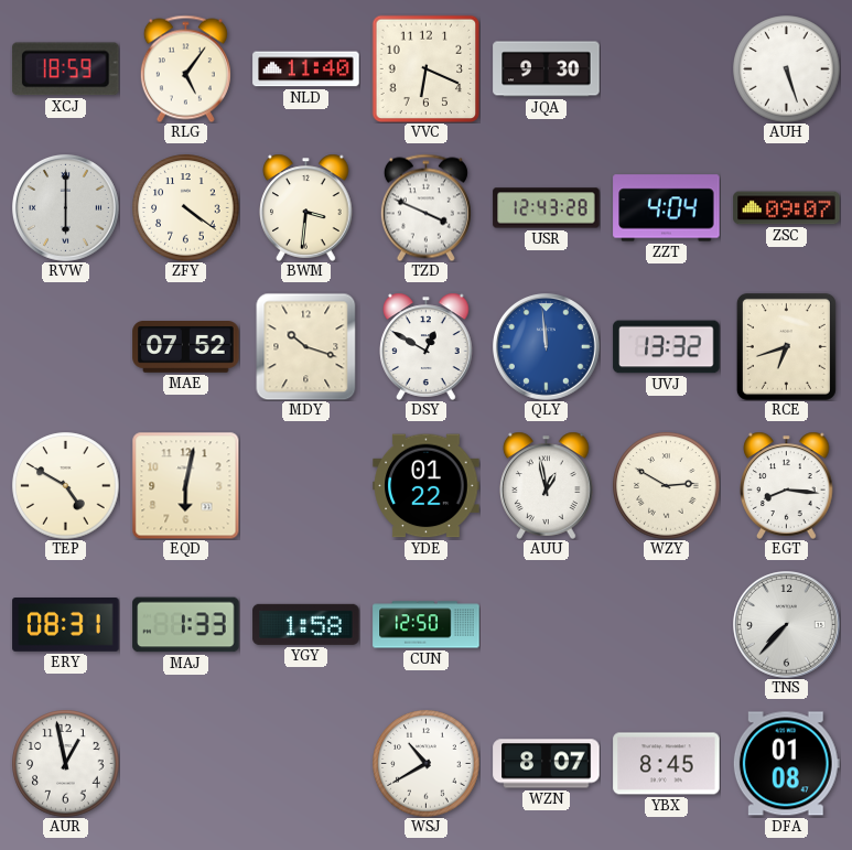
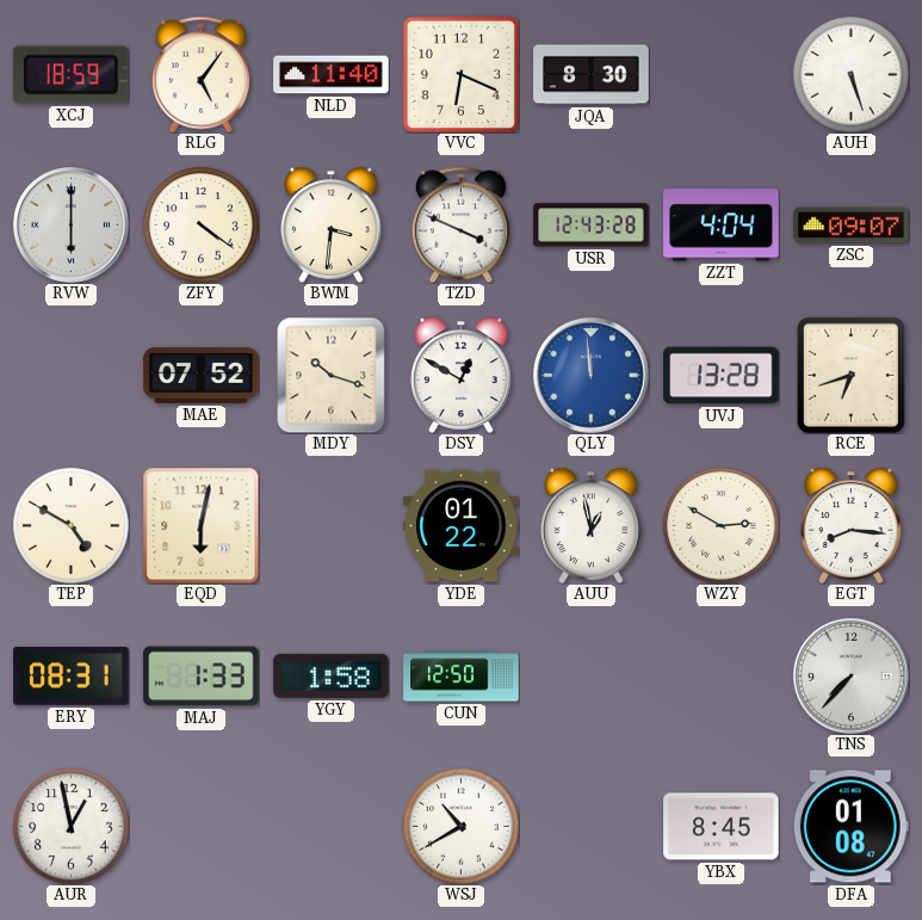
JQA: 9:30 -> 8:30 (592, 75)
UVJ: 13:32 -> 13:28 (722, 376)
WZN: 8:07 -> none (547, 764)
